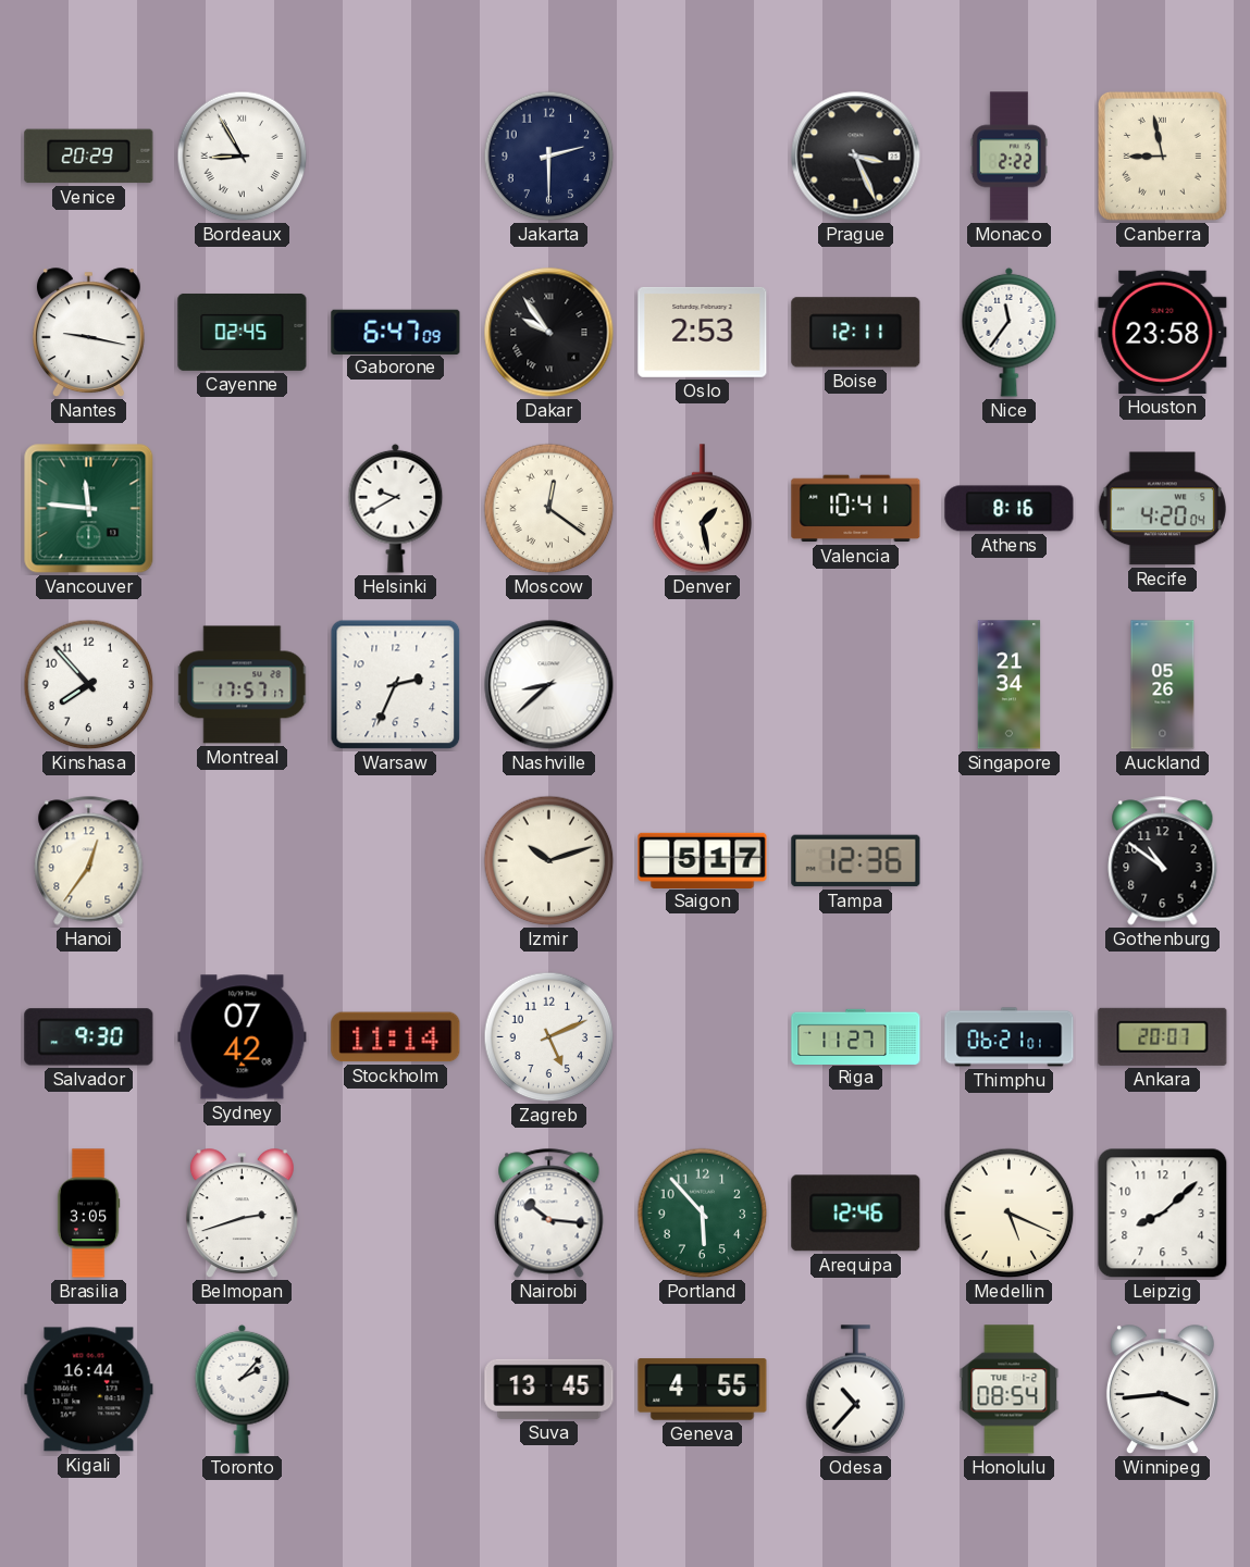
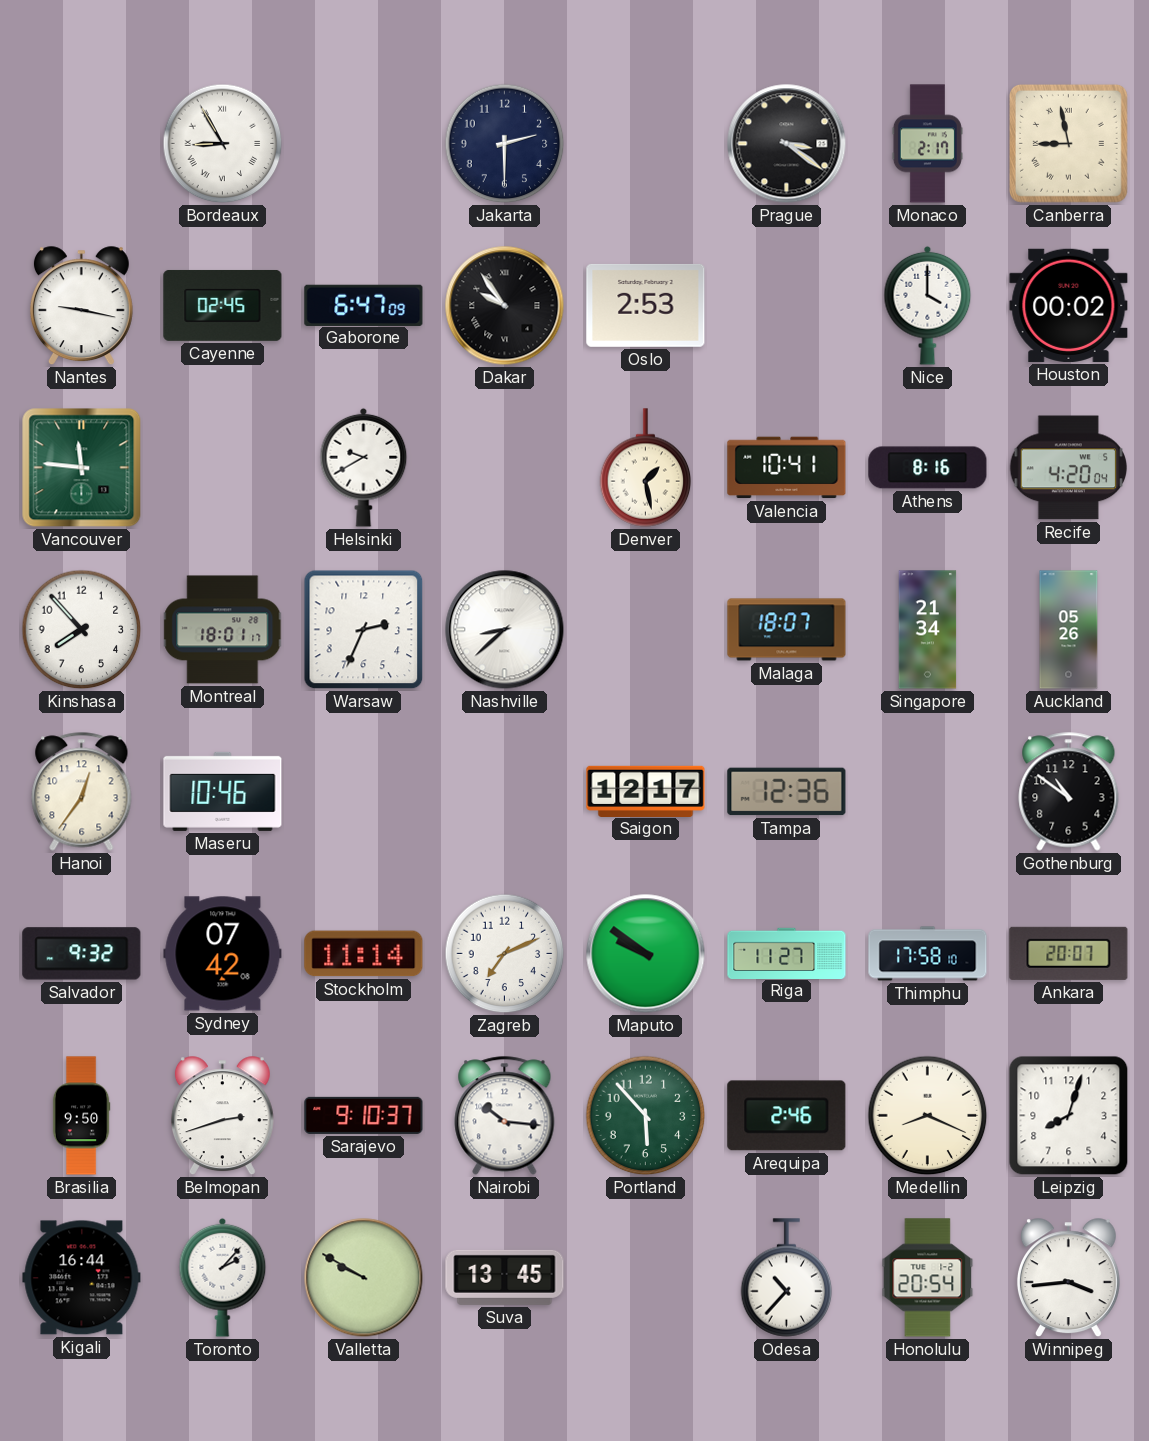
Venice: 20:29 -> none (89, 157)
Prague: 3:26 -> 3:21 (787, 144)
Monaco: 2:22 -> 2:17 (927, 144)
Boise: 12:11 -> none (856, 333)
Nice: 11:36 -> 4:00 (928, 305)
Houston: 23:58 -> 00:02 (1069, 305)
Moscow: 12:21 -> none (549, 509)
Montreal: 17:57 -> 18:01 (223, 630)
Malaga: none -> 18:07 (787, 630)
Maseru: none -> 10:46 (223, 791)
Izmir: 10:12 -> none (549, 861)
Saigon: 5:17 -> 12:17 (646, 791)
Salvador: 9:30 -> 9:32 (82, 954)
Zagreb: 5:11 -> 7:11 (505, 954)
Maputo: none -> 9:51 (646, 954)
Thimphu: 06:21 -> 17:58 (928, 954)
Brasilia: 3:05 -> 9:50 (81, 1116)
Sarajevo: none -> 9:10 (364, 1115)
Arequipa: 12:46 -> 2:46 (787, 1116)
Medellin: 5:19 -> 8:19 (928, 1116)
Leipzig: 8:08 -> 8:03 (1069, 1116)
Valletta: none -> 9:50 (364, 1278)
Geneva: 4:55 -> none (703, 1390)
Honolulu: 08:54 -> 20:54 (928, 1278)
